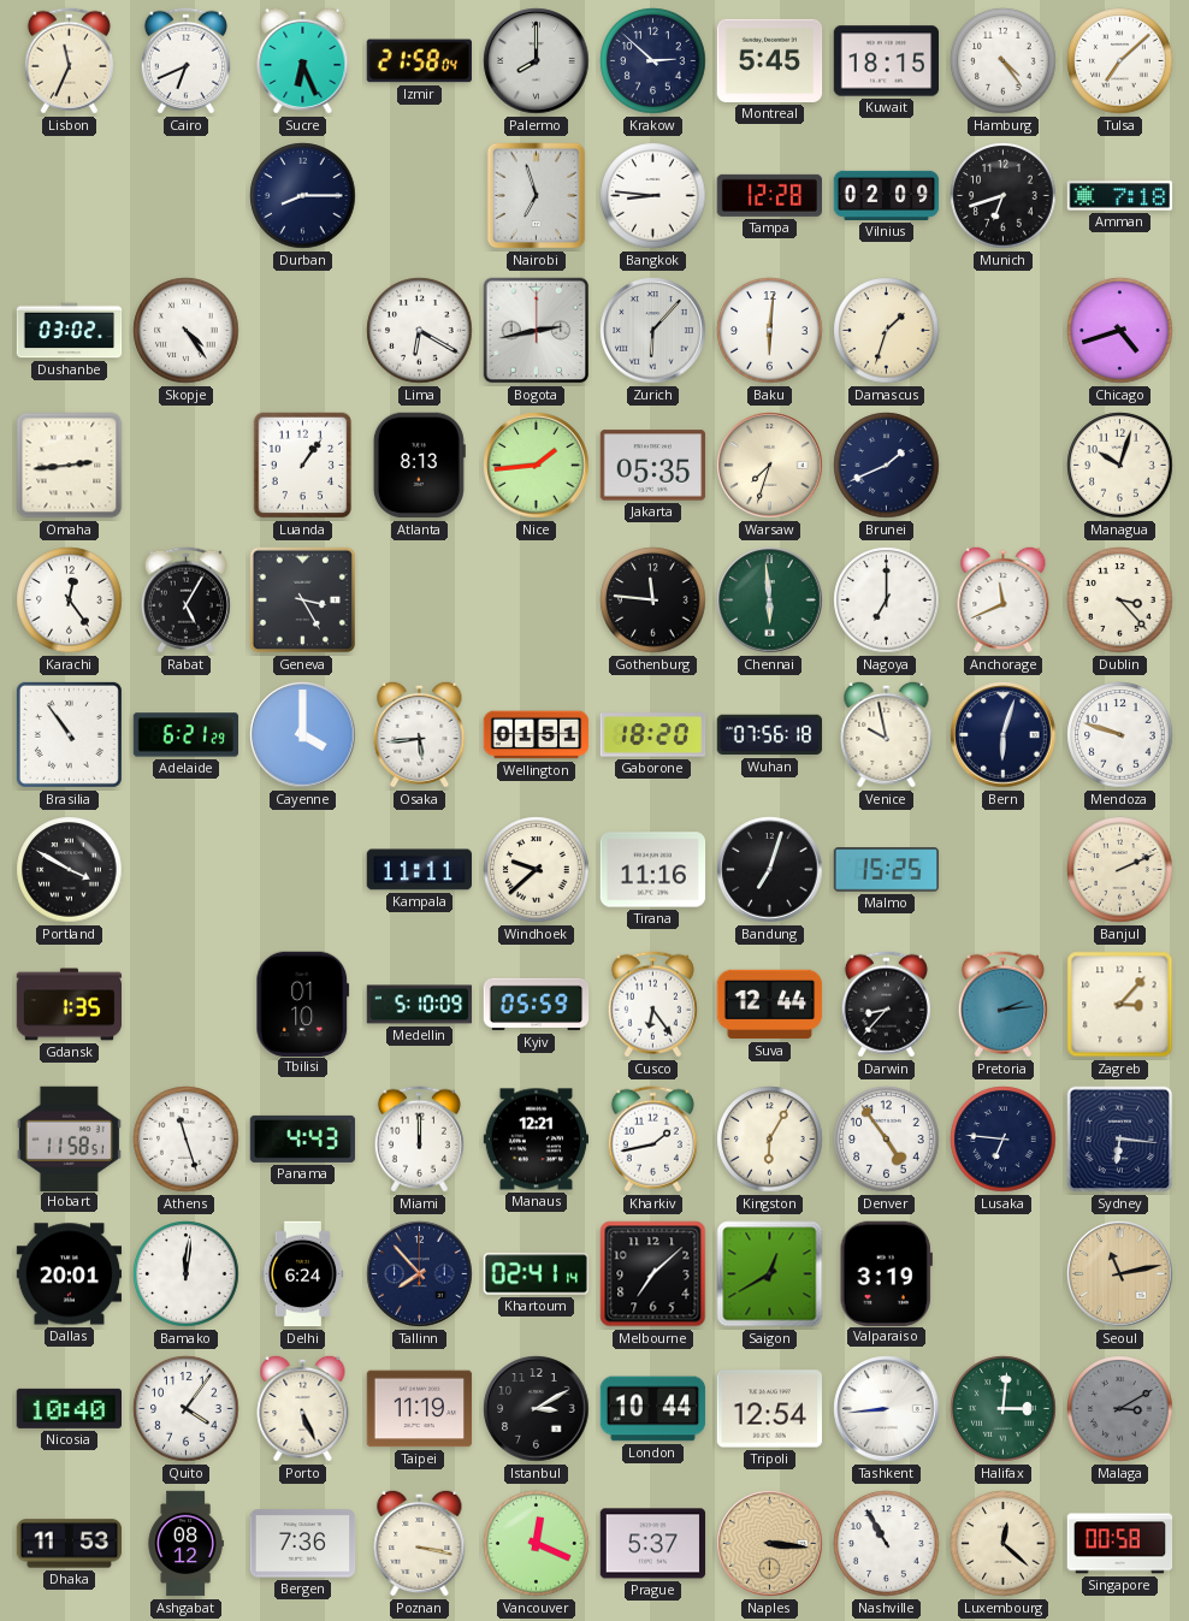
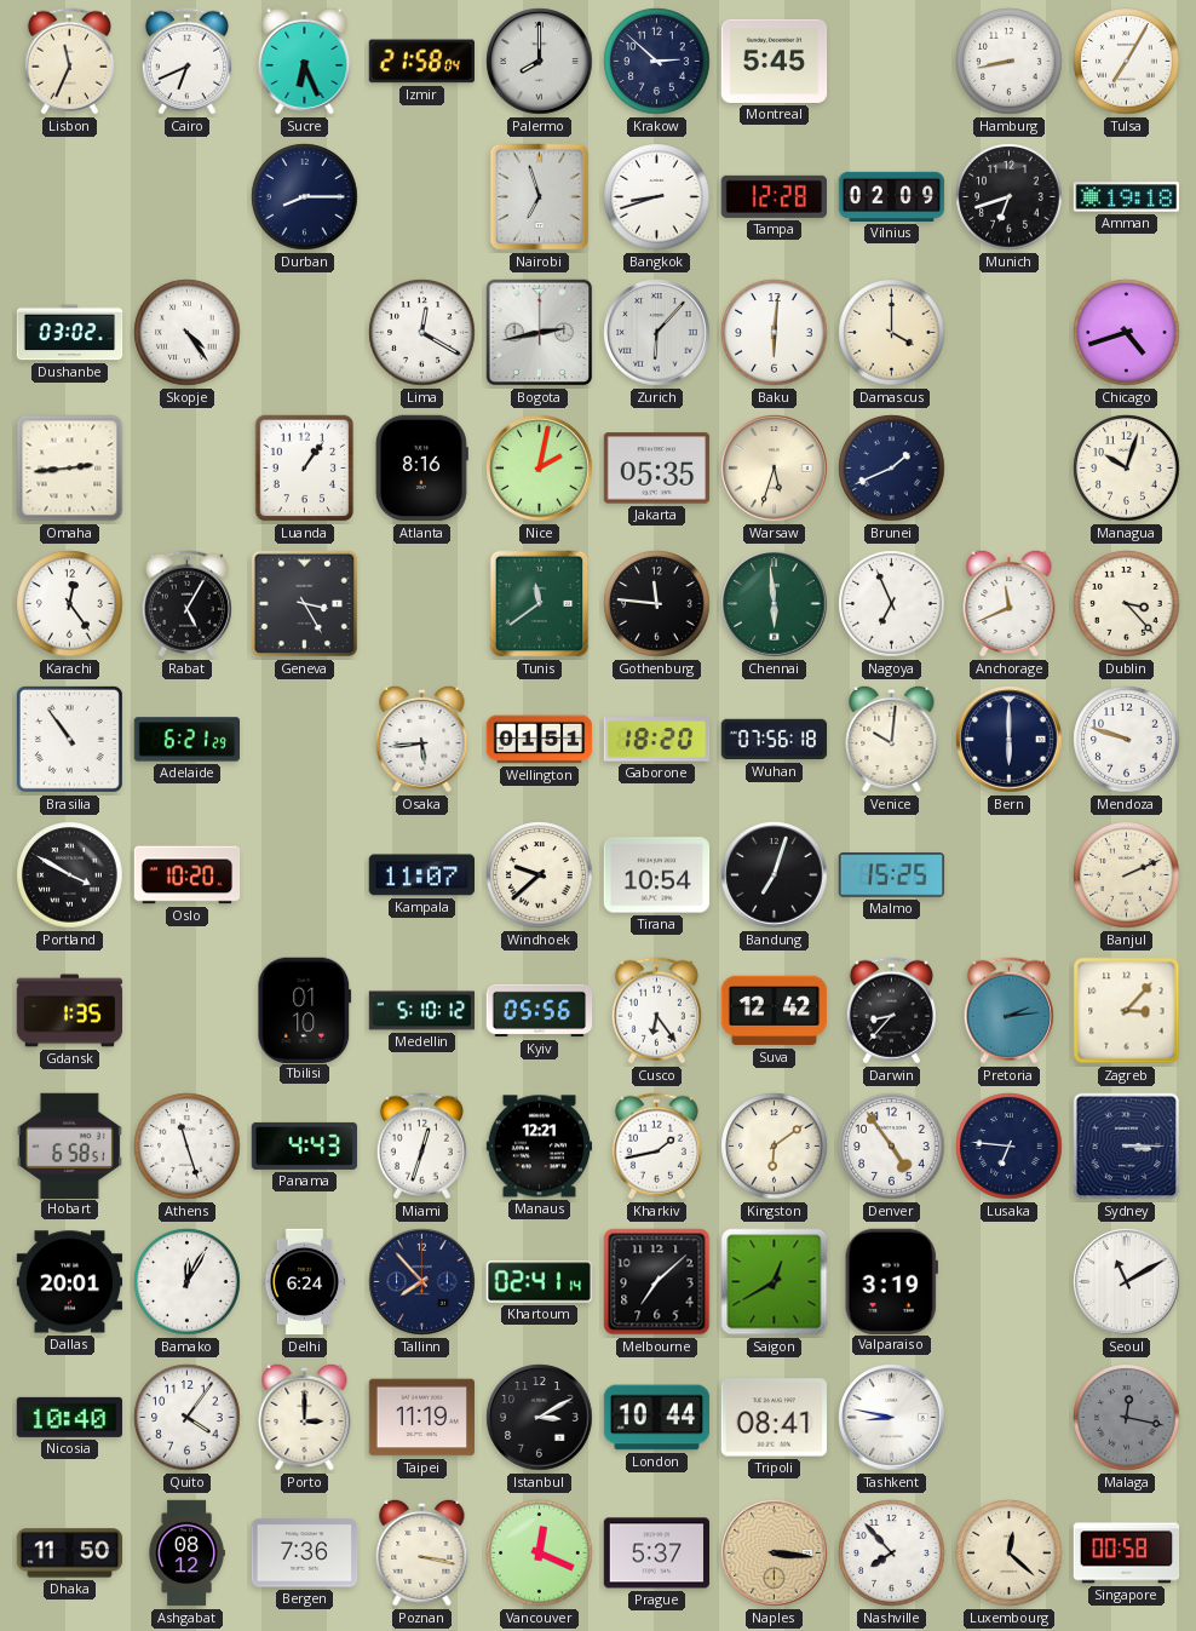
Kuwait: 18:15 -> none (887, 61)
Hamburg: 4:24 -> 8:43 (1010, 62)
Tulsa: 7:08 -> 7:05 (1127, 62)
Bangkok: 8:46 -> 8:42 (657, 197)
Amman: 7:18 -> 19:18 (1127, 197)
Lima: 6:20 -> 12:20 (422, 333)
Damascus: 1:33 -> 4:00 (892, 333)
Atlanta: 8:13 -> 8:16 (421, 469)
Nice: 1:44 -> 2:02 (540, 469)
Warsaw: 7:33 -> 5:33 (775, 469)
Tunis: none -> 11:39 (540, 604)
Nagoya: 7:00 -> 6:56 (892, 604)
Cayenne: 4:00 -> none (303, 735)
Venice: 9:58 -> 10:01 (892, 739)
Bern: 6:03 -> 6:00 (1010, 740)
Oslo: none -> 10:20 (188, 875)
Kampala: 11:11 -> 11:07 (421, 875)
Tirana: 11:16 -> 10:54 (657, 875)
Medellin: 5:10:09 -> 5:10:12 (422, 1011)
Kyiv: 05:59 -> 05:56 (540, 1011)
Suva: 12:44 -> 12:42 (775, 1011)
Hobart: 11:58 -> 6:58 (69, 1145)
Miami: 12:00 -> 12:33 (421, 1147)
Kingston: 6:05 -> 6:09 (775, 1147)
Sydney: 6:16 -> 3:15 (1127, 1147)
Bamako: 12:01 -> 12:05 (188, 1282)
Seoul: 11:13 -> 11:10 (1127, 1282)
Seoul dial: champagne -> white (1127, 1282)
Porto: 5:26 -> 3:00 (305, 1417)
Tripoli: 12:54 -> 08:41 (774, 1418)
Tashkent: 8:44 -> 8:47 (892, 1418)
Halifax: 3:01 -> none (1004, 1409)
Malaga: 3:10 -> 12:17 (1127, 1418)
Dhaka: 11:53 -> 11:50 (70, 1554)
Nashville: 10:55 -> 7:53 (892, 1554)
